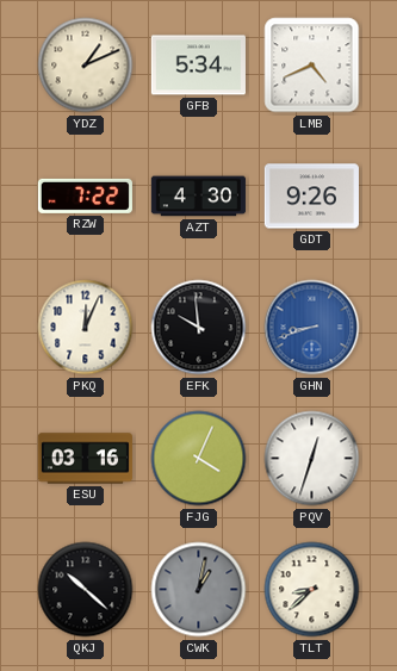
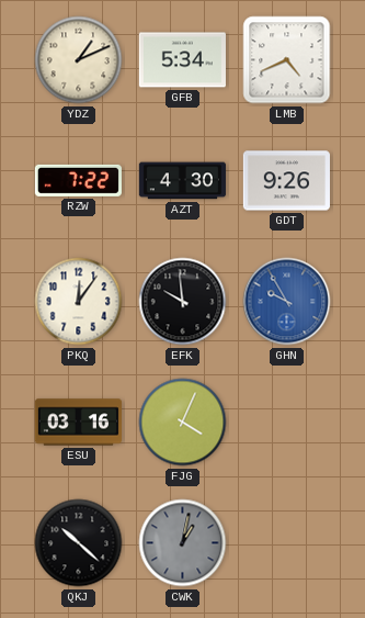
PKQ: 12:04 -> 12:06 (79, 302)
GHN: 8:42 -> 9:55 (287, 302)
PQV: 12:33 -> none (312, 459)
TLT: 8:38 -> none (312, 590)
